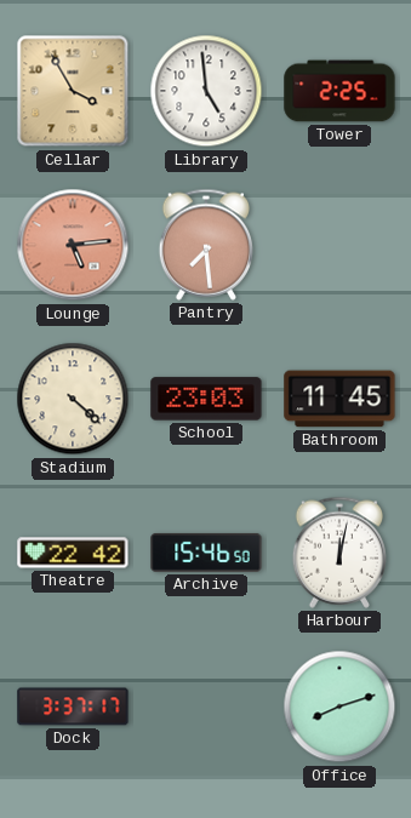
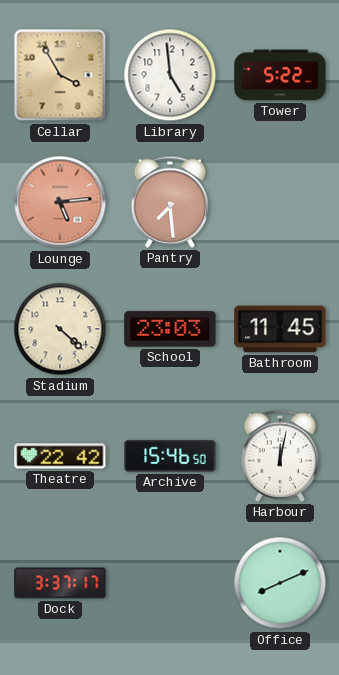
Tower: 2:25 -> 5:22 (280, 75)
Office: 8:12 -> 8:11 (280, 583)
